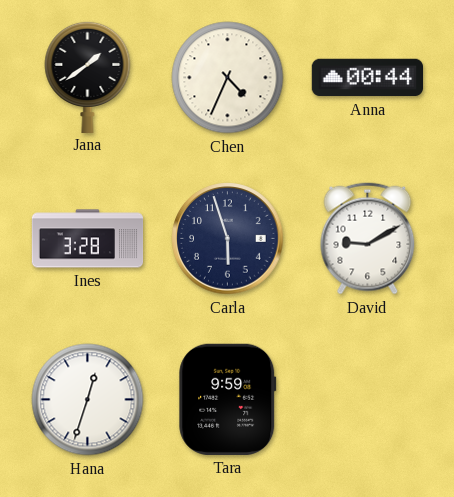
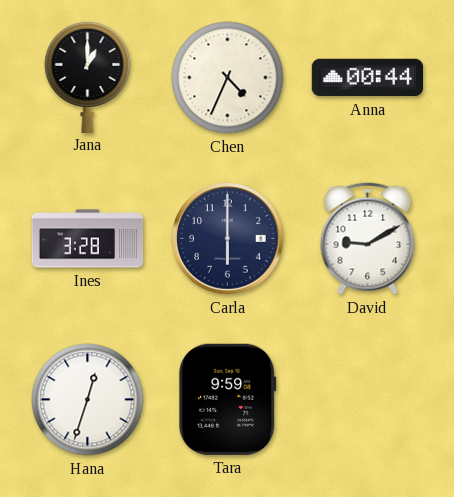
Jana: 1:39 -> 1:00 (88, 76)
Carla: 5:57 -> 6:00 (228, 239)
